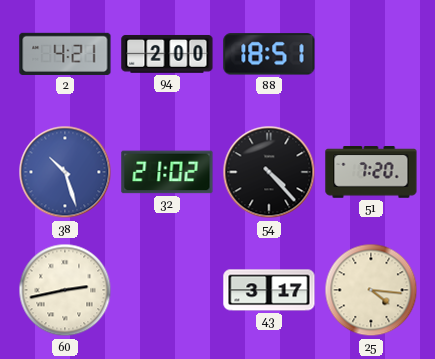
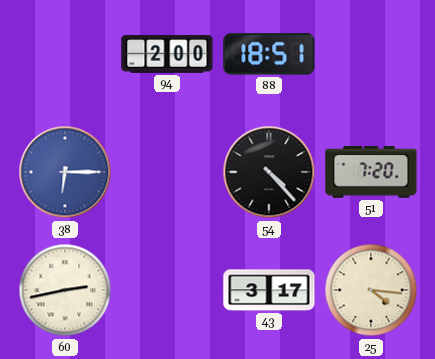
2: 4:21 -> none (65, 54)
38: 10:27 -> 6:15 (65, 172)
32: 21:02 -> none (167, 172)
